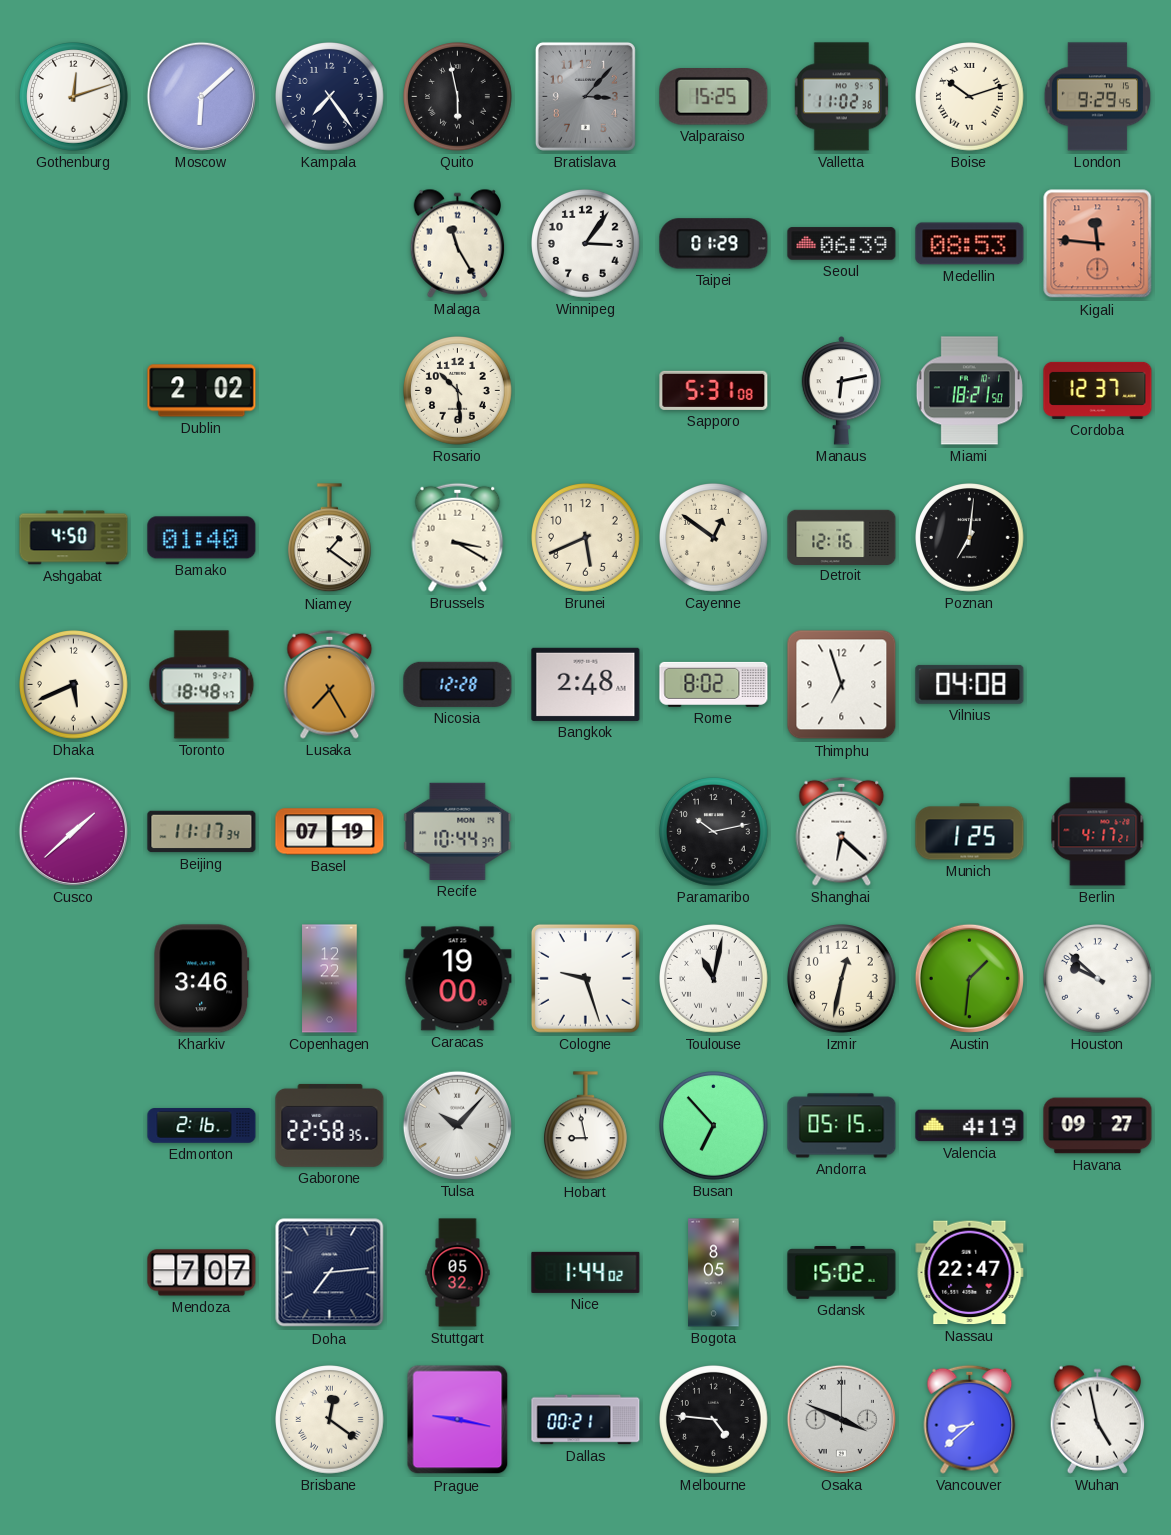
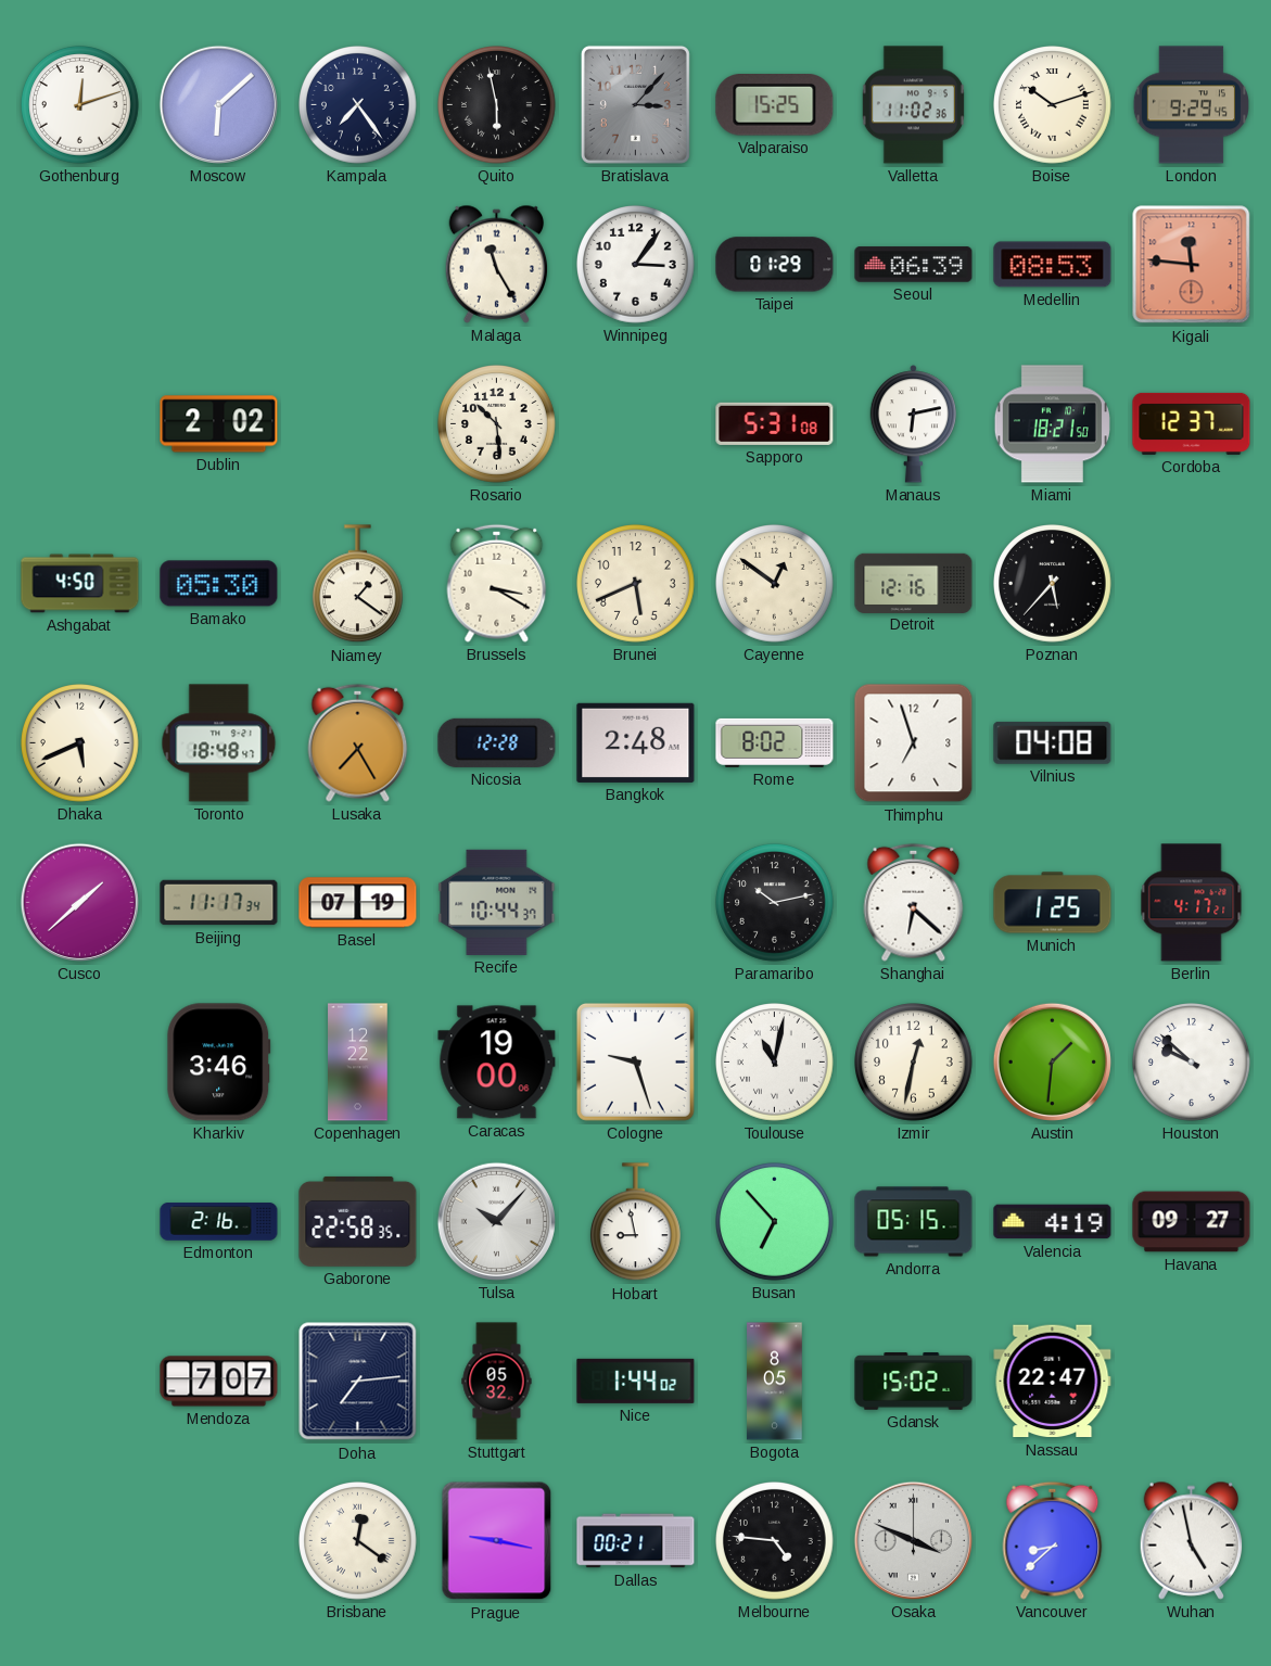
Bamako: 01:40 -> 05:30 (219, 584)
Poznan: 7:01 -> 5:37 (1053, 584)
